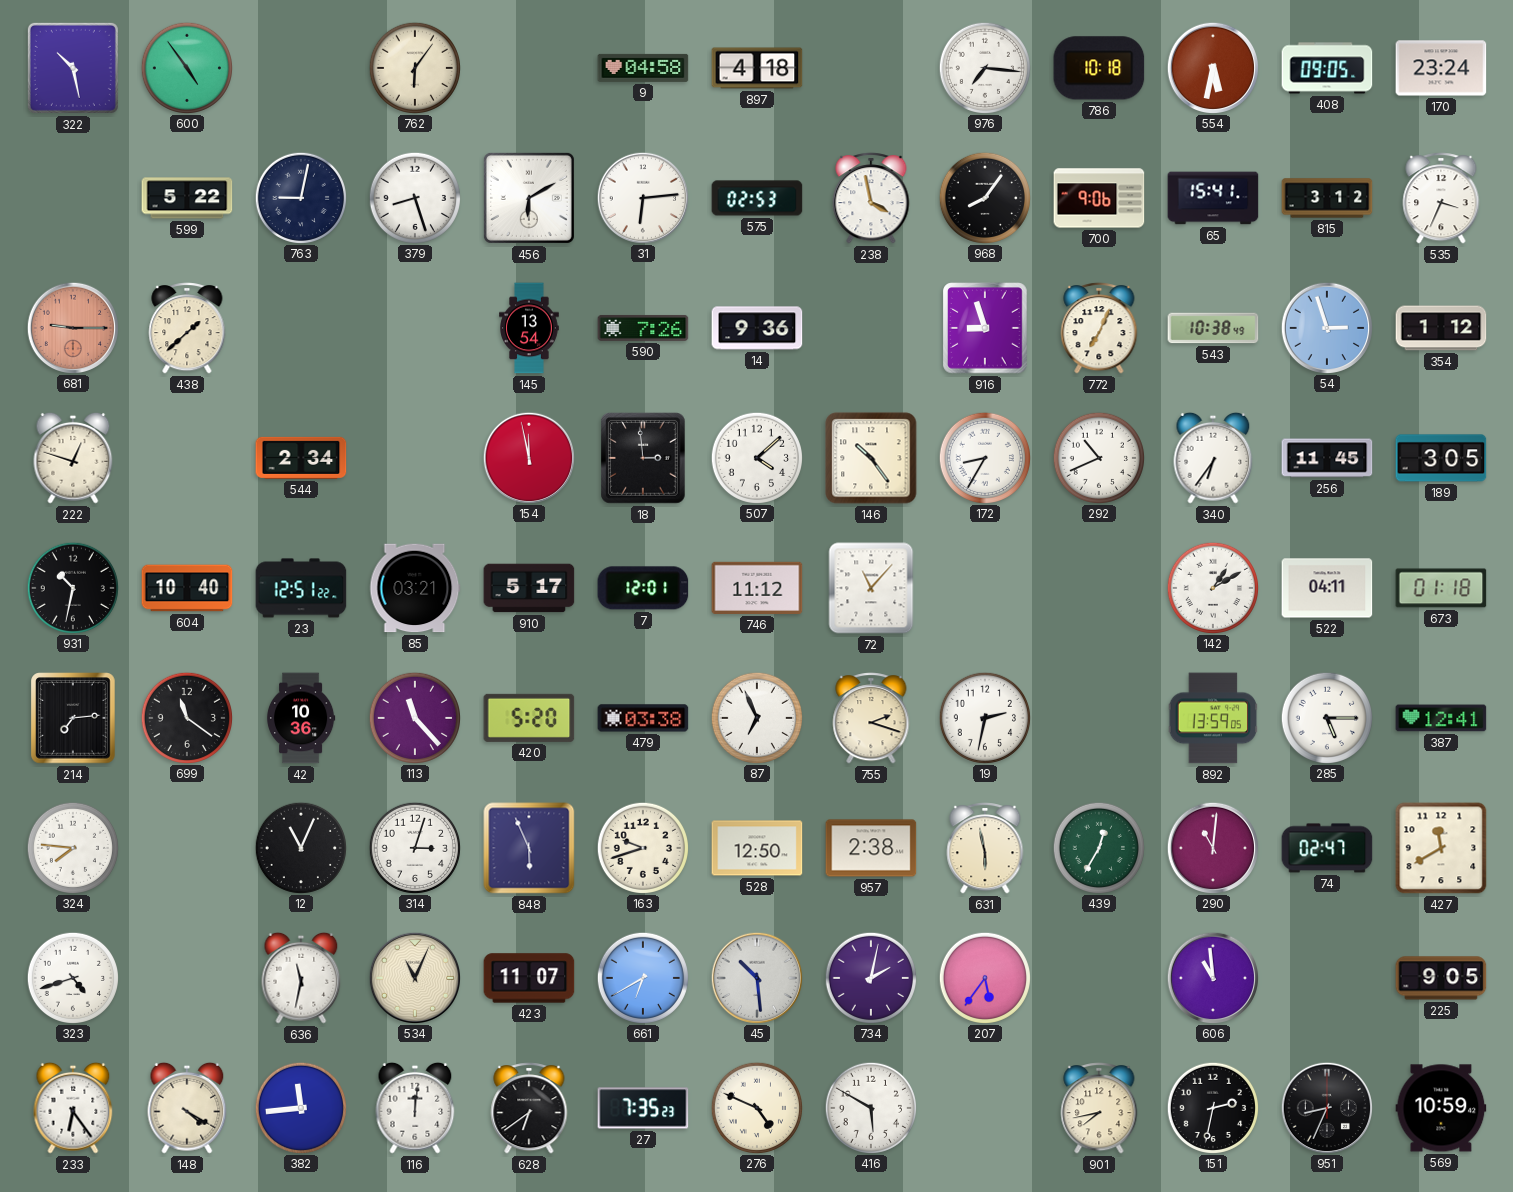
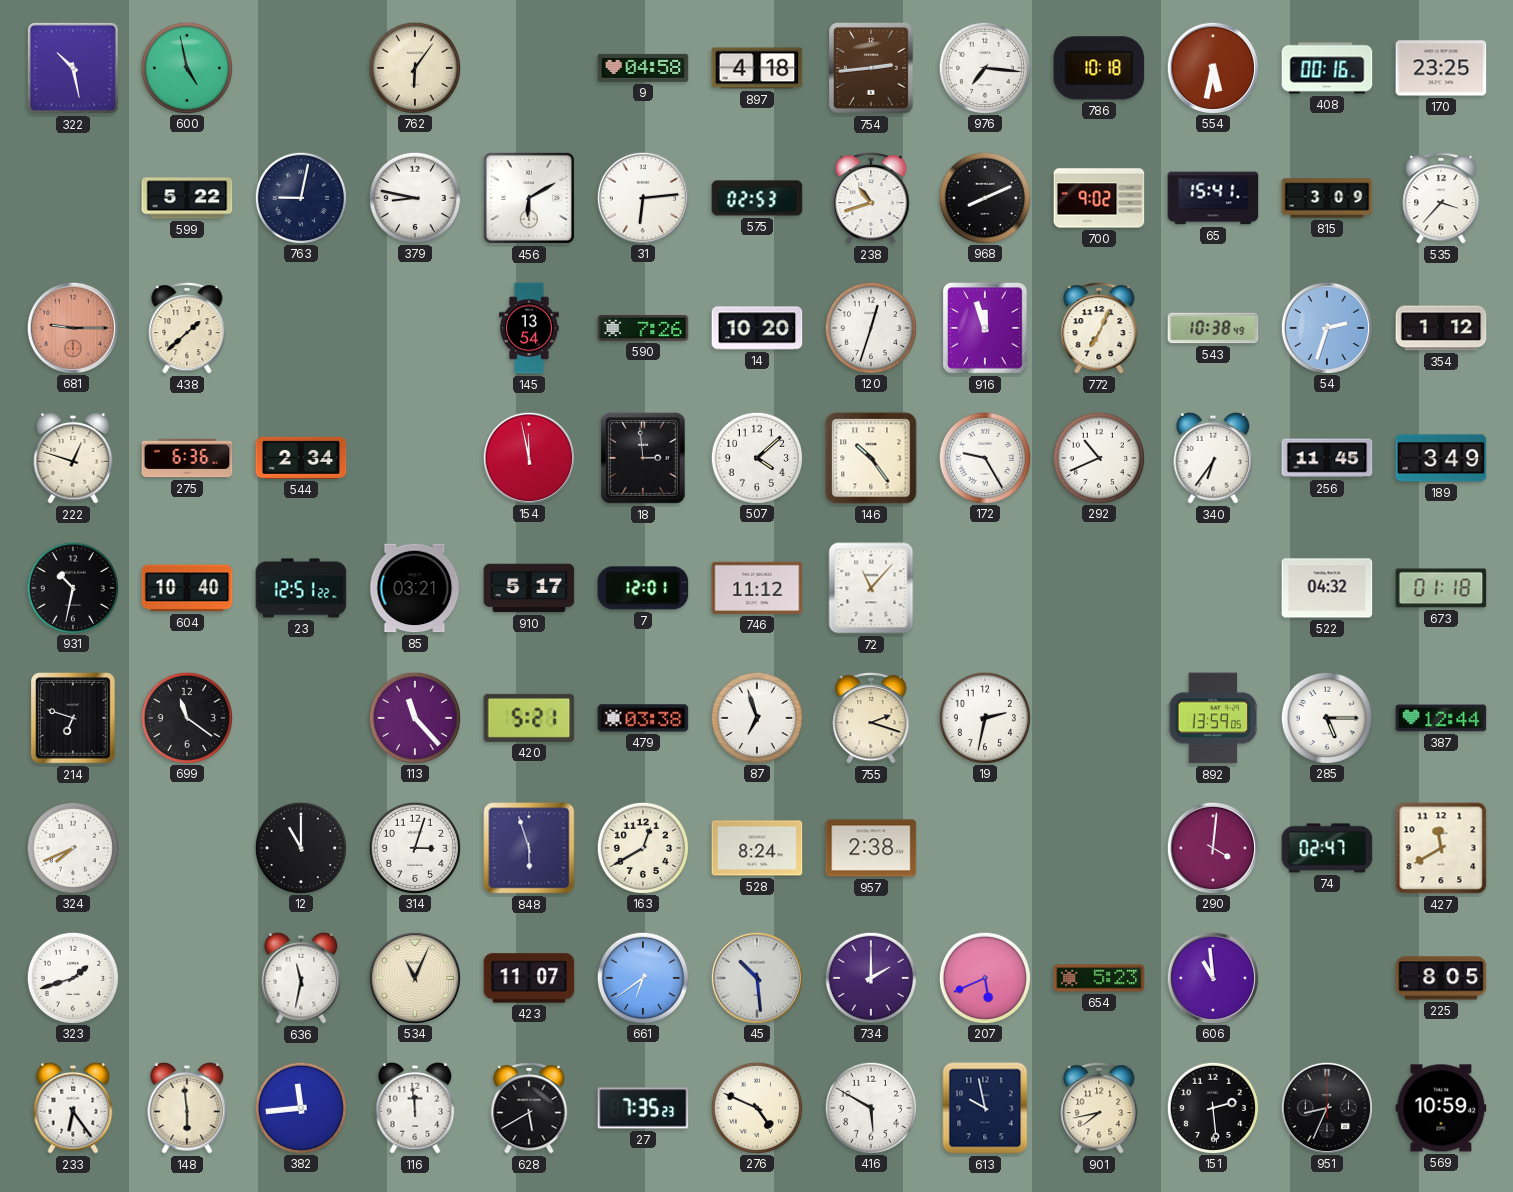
600: 4:54 -> 4:58 (186, 67)
754: none -> 2:44 (871, 68)
408: 09:05 -> 00:16 (1327, 68)
170: 23:24 -> 23:25 (1441, 68)
379: 8:27 -> 8:47 (414, 197)
238: 3:58 -> 10:42 (871, 199)
968: 8:06 -> 8:11 (984, 197)
700: 9:06 -> 9:02 (1099, 198)
815: 3:12 -> 3:09 (1327, 198)
535: 3:34 -> 3:37 (1441, 199)
14: 9:36 -> 10:20 (757, 328)
120: none -> 12:33 (870, 327)
916: 8:57 -> 11:57 (985, 328)
54: 2:57 -> 2:33 (1326, 327)
275: none -> 6:36 (187, 458)
172: 8:35 -> 9:25 (984, 457)
189: 3:05 -> 3:49 (1441, 458)
142: 1:10 -> none (1212, 587)
522: 04:11 -> 04:32 (1327, 588)
214: 7:14 -> 6:48 (73, 718)
42: 10:36 -> none (301, 718)
420: 5:20 -> 5:21 (529, 718)
87: 6:56 -> 6:57 (756, 717)
387: 12:41 -> 12:44 (1441, 718)
324: 7:46 -> 7:41 (72, 847)
12: 11:04 -> 11:00 (300, 847)
848: 5:56 -> 5:57 (529, 848)
163: 9:42 -> 12:40 (642, 847)
528: 12:50 -> 8:24 (757, 848)
631: 5:58 -> none (985, 849)
439: 12:35 -> none (1098, 847)
290: 11:01 -> 4:01 (1212, 847)
323: 4:42 -> 1:42 (72, 977)
661: 6:40 -> 6:39 (642, 977)
734: 2:02 -> 2:00 (870, 977)
207: 5:36 -> 5:41 (984, 977)
654: none -> 5:23 (1099, 978)
225: 9:05 -> 8:05 (1441, 978)
148: 4:20 -> 5:59 (187, 1108)
116: 12:01 -> 11:59 (415, 1108)
628: 6:39 -> 5:40 (529, 1109)
613: none -> 9:58 (985, 1108)
151: 2:32 -> 2:29 (1212, 1107)
